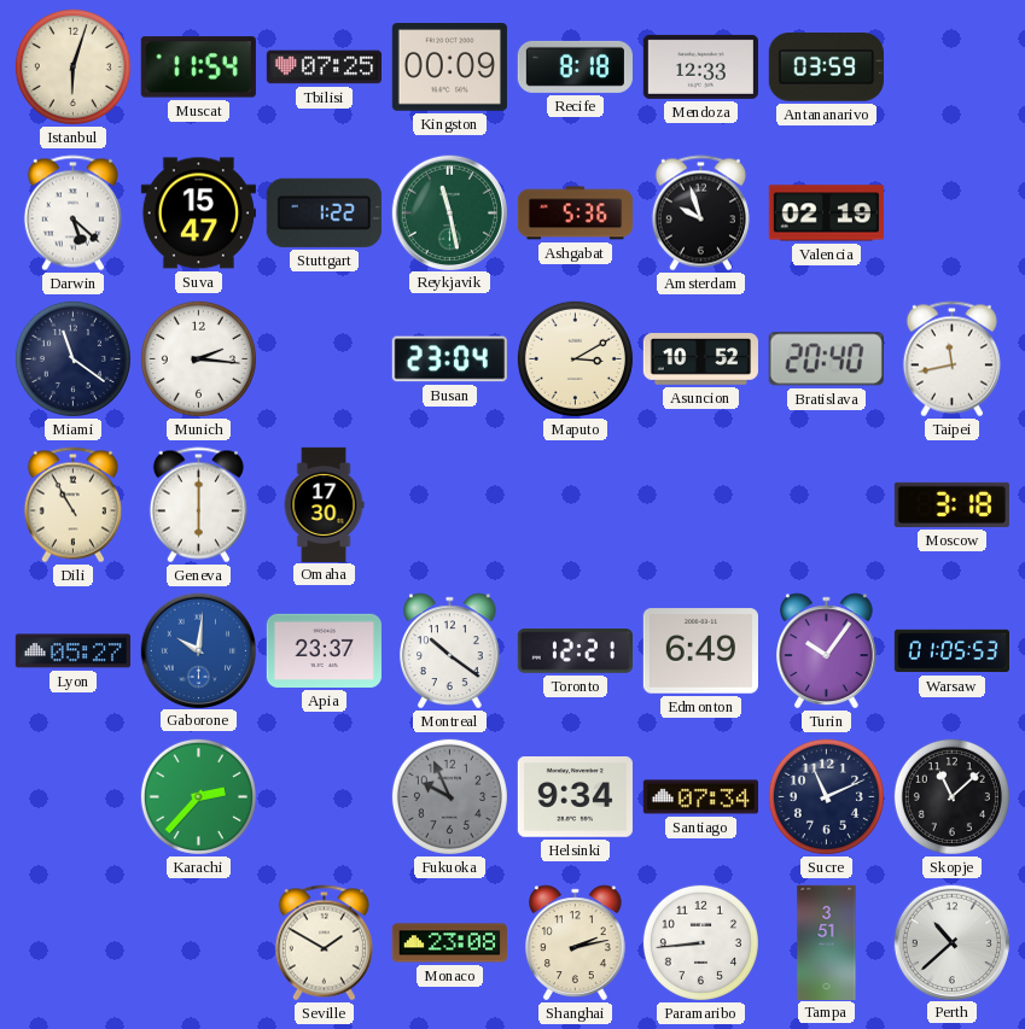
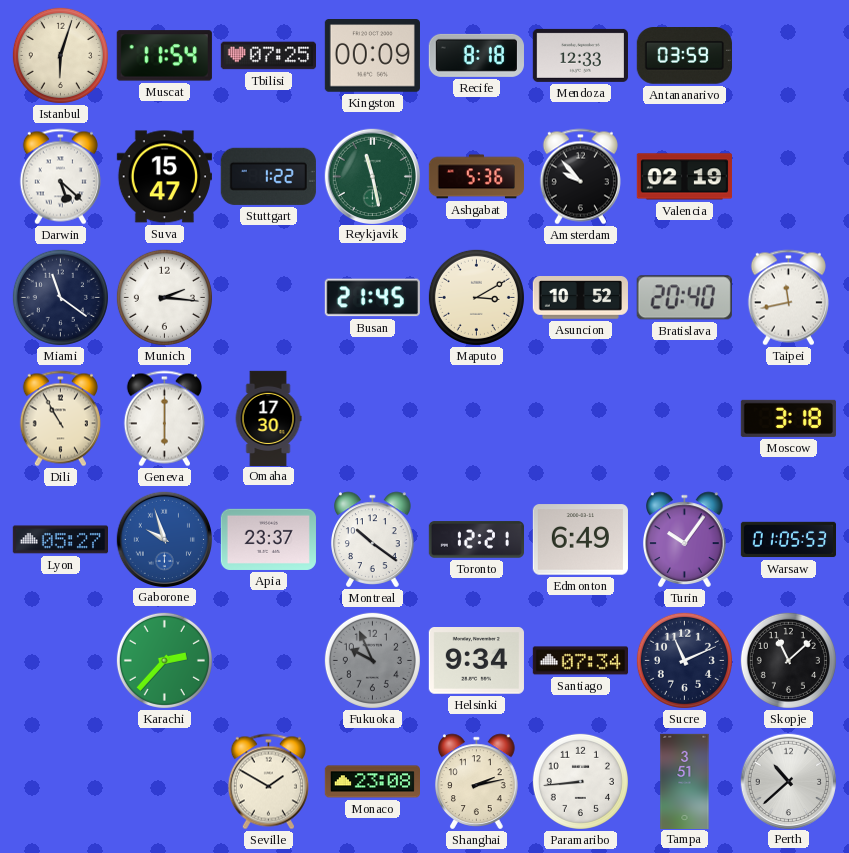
Amsterdam: 9:57 -> 9:53 (580, 177)
Busan: 23:04 -> 21:45 (372, 298)
Gaborone: 10:01 -> 9:57 (164, 539)
